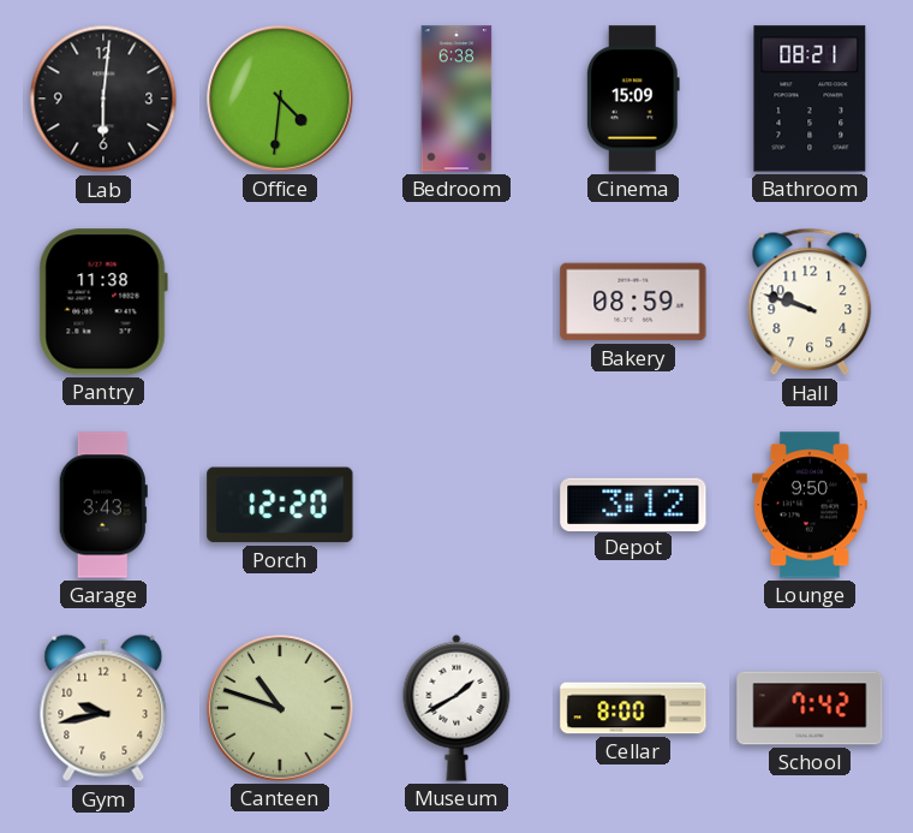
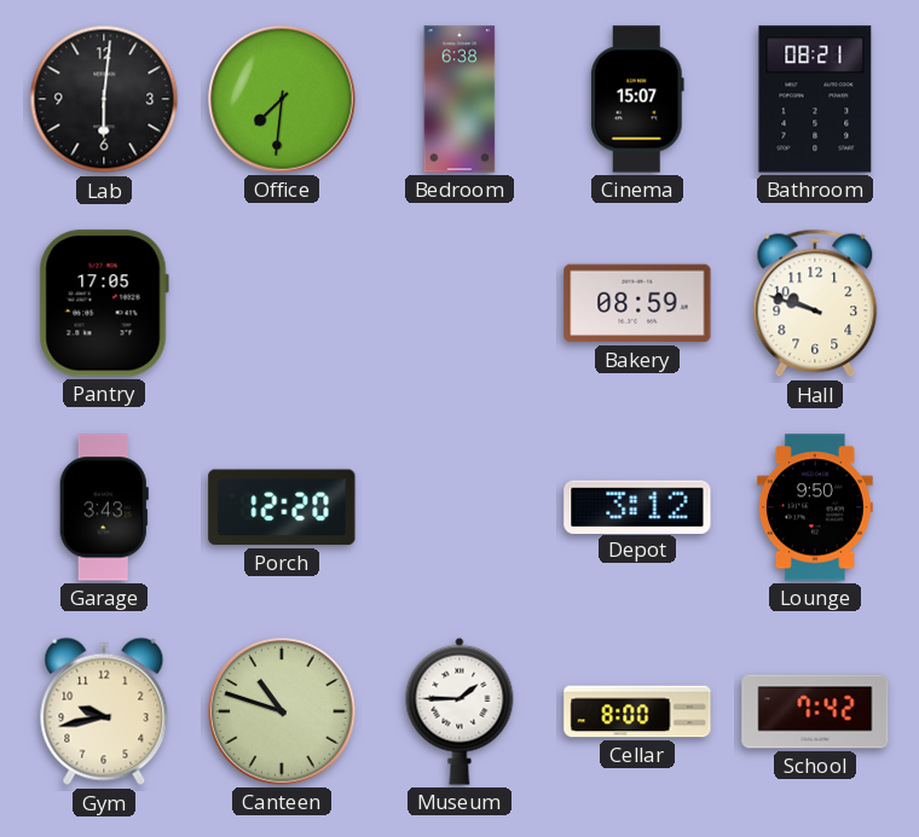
Office: 4:31 -> 7:31 (282, 99)
Cinema: 15:09 -> 15:07 (637, 99)
Pantry: 11:38 -> 17:05 (104, 303)
Museum: 1:40 -> 1:45 (459, 711)
